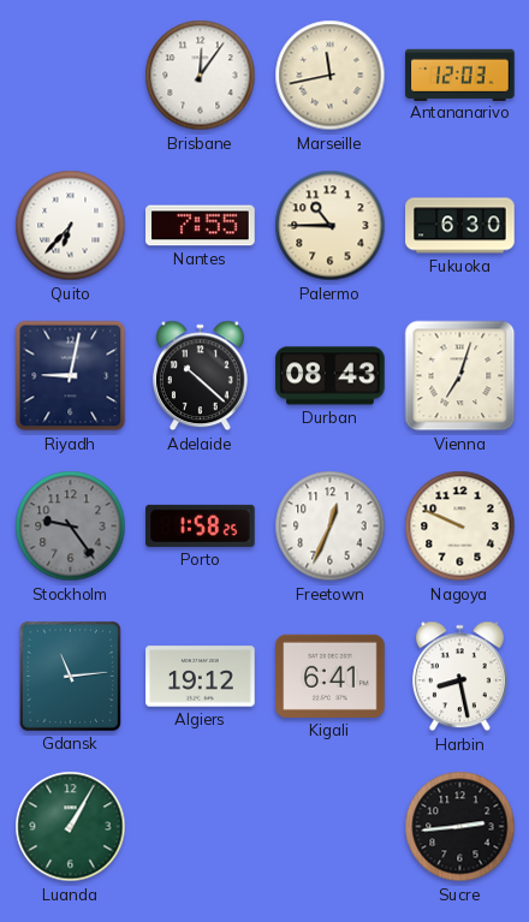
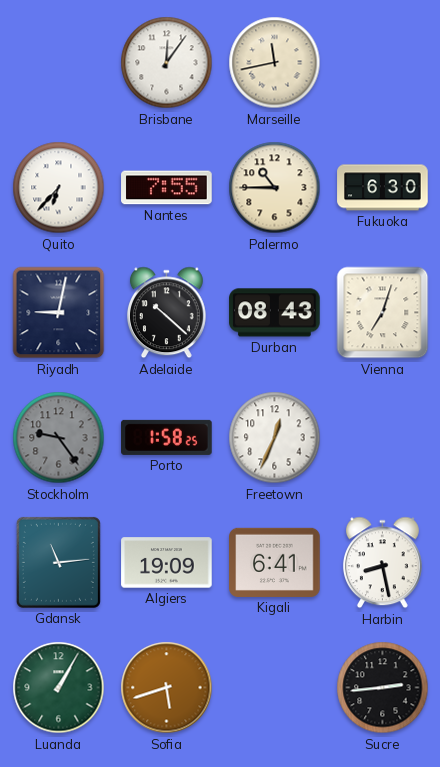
Antananarivo: 12:03 -> none (460, 75)
Nagoya: 9:49 -> none (460, 527)
Algiers: 19:12 -> 19:09 (167, 563)
Sofia: none -> 5:42 (167, 688)
